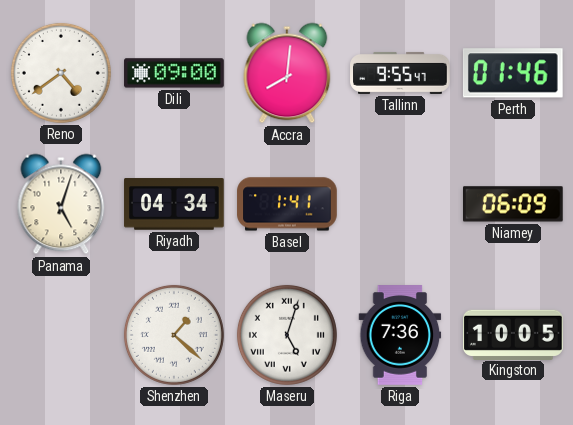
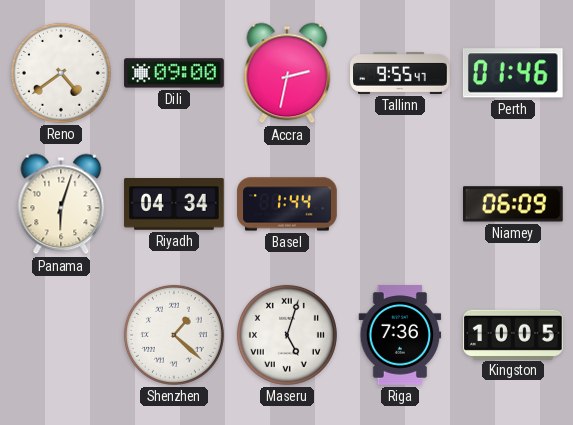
Accra: 8:01 -> 2:32 (287, 73)
Panama: 5:03 -> 6:03 (61, 204)
Basel: 1:41 -> 1:44 (287, 204)
